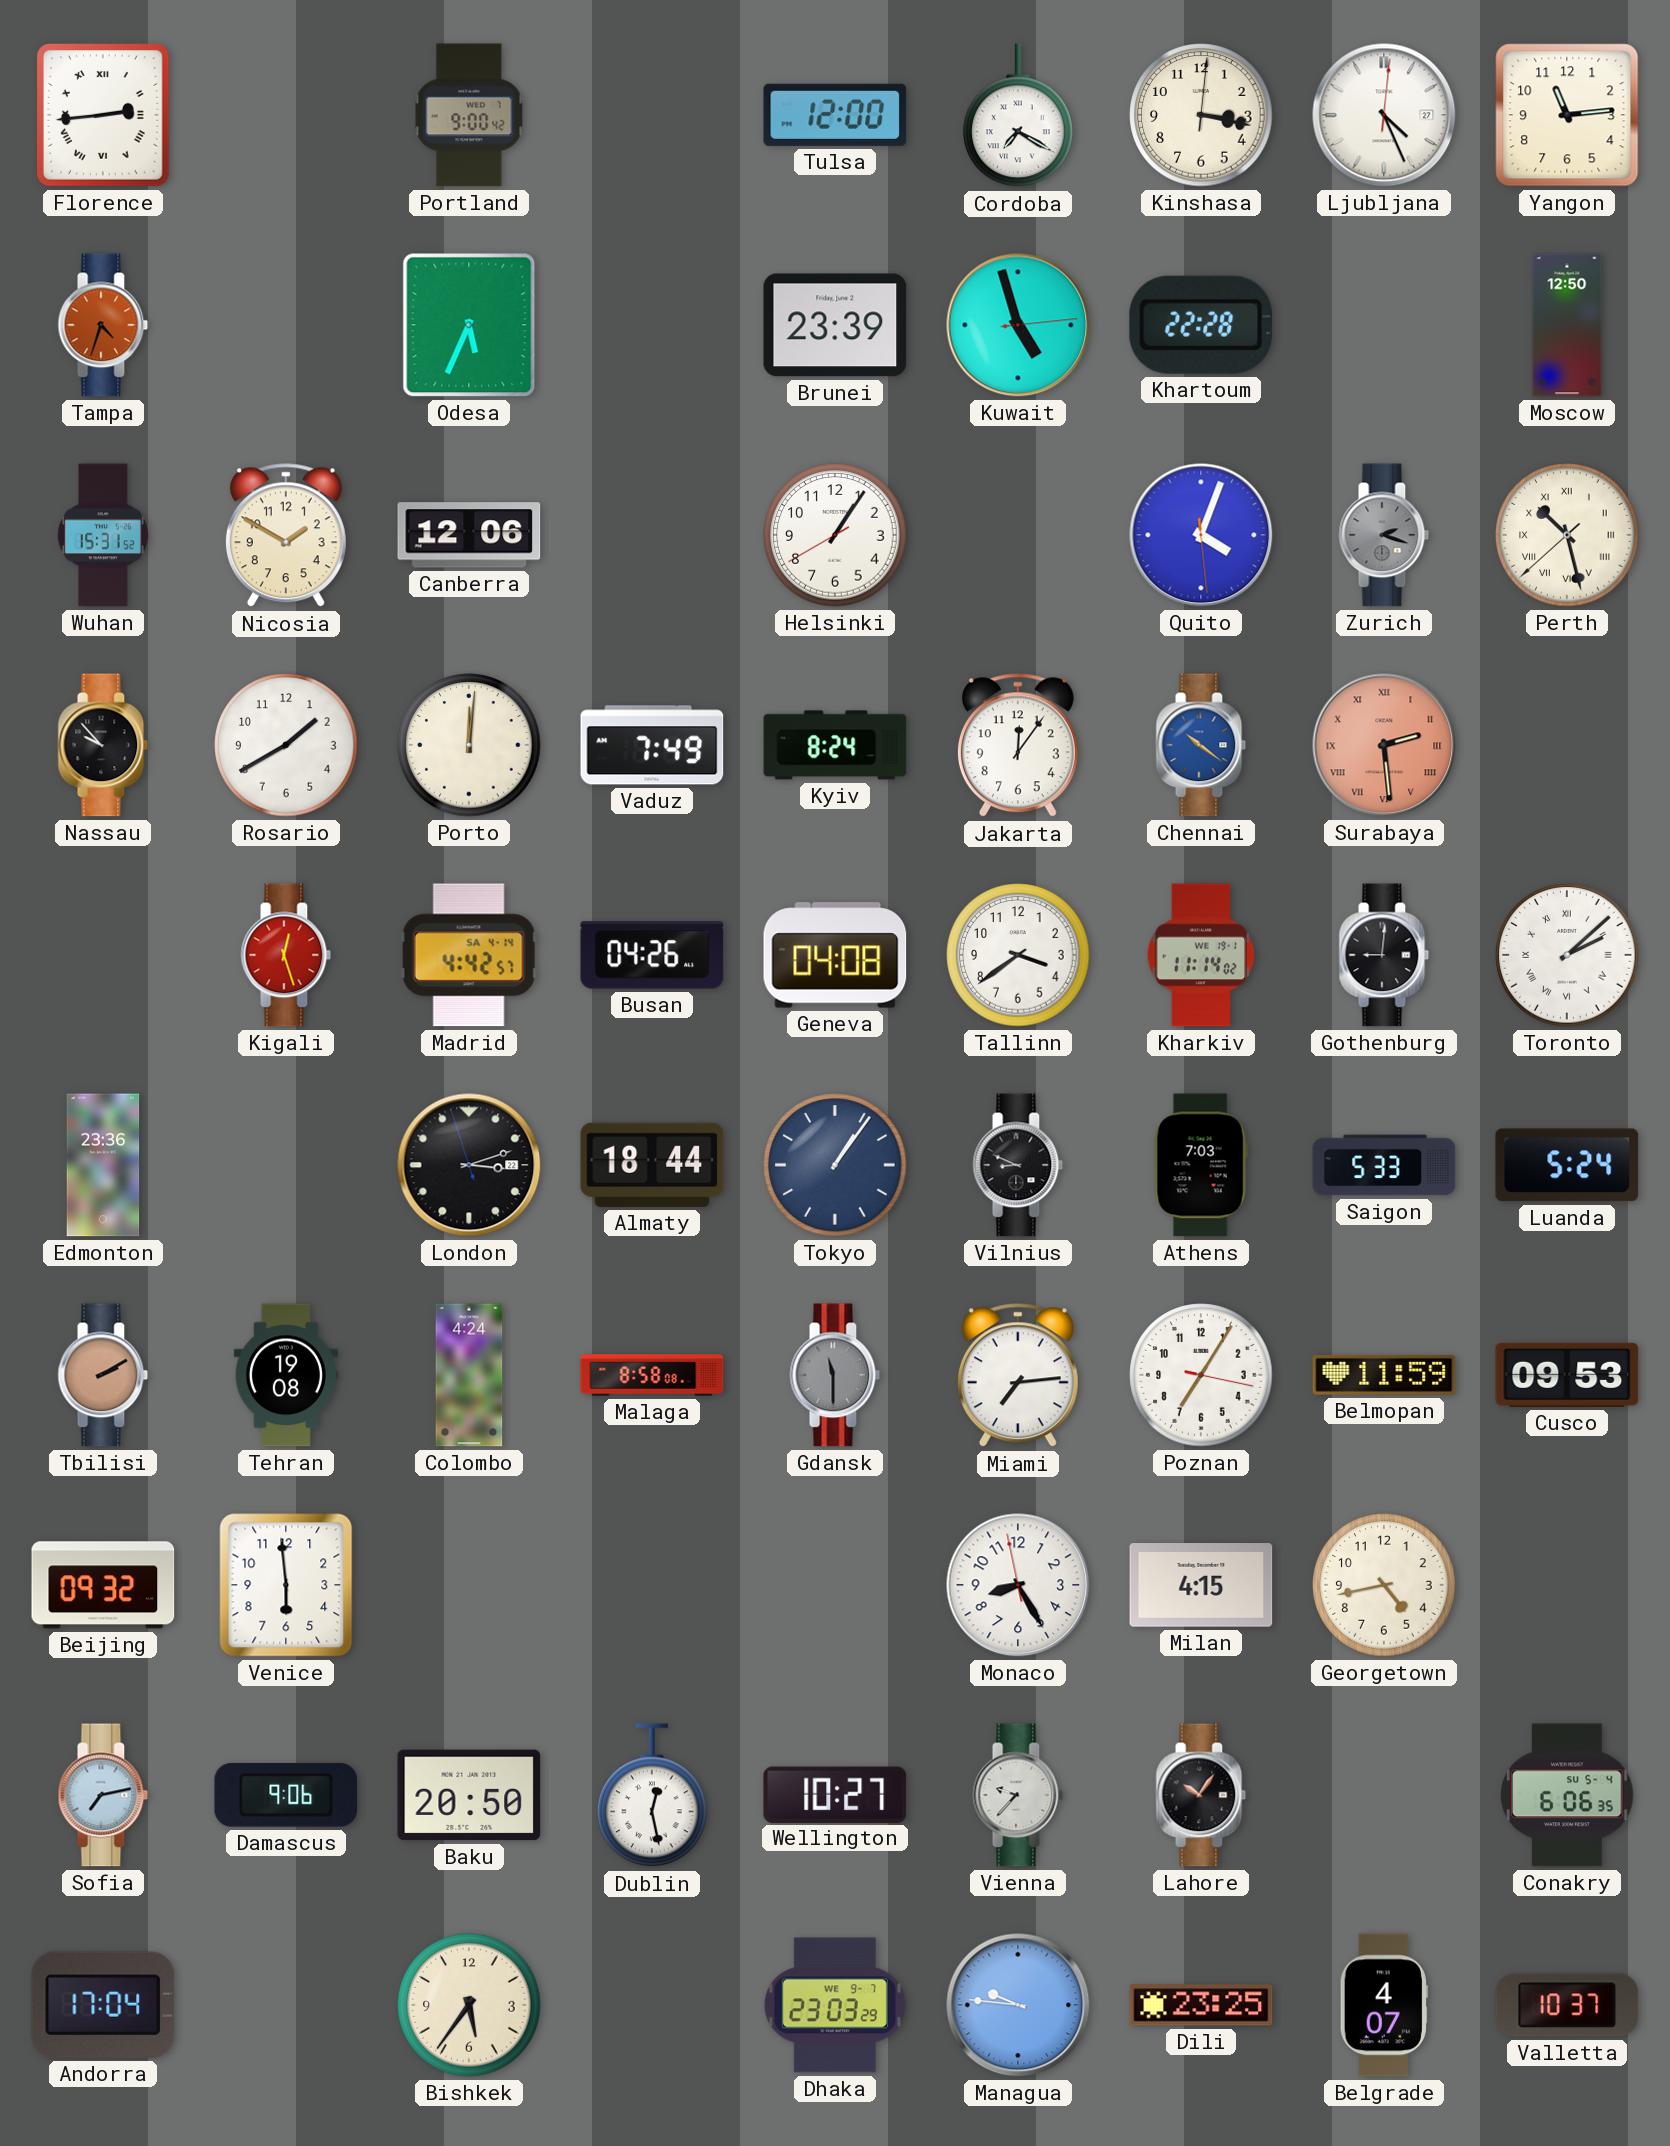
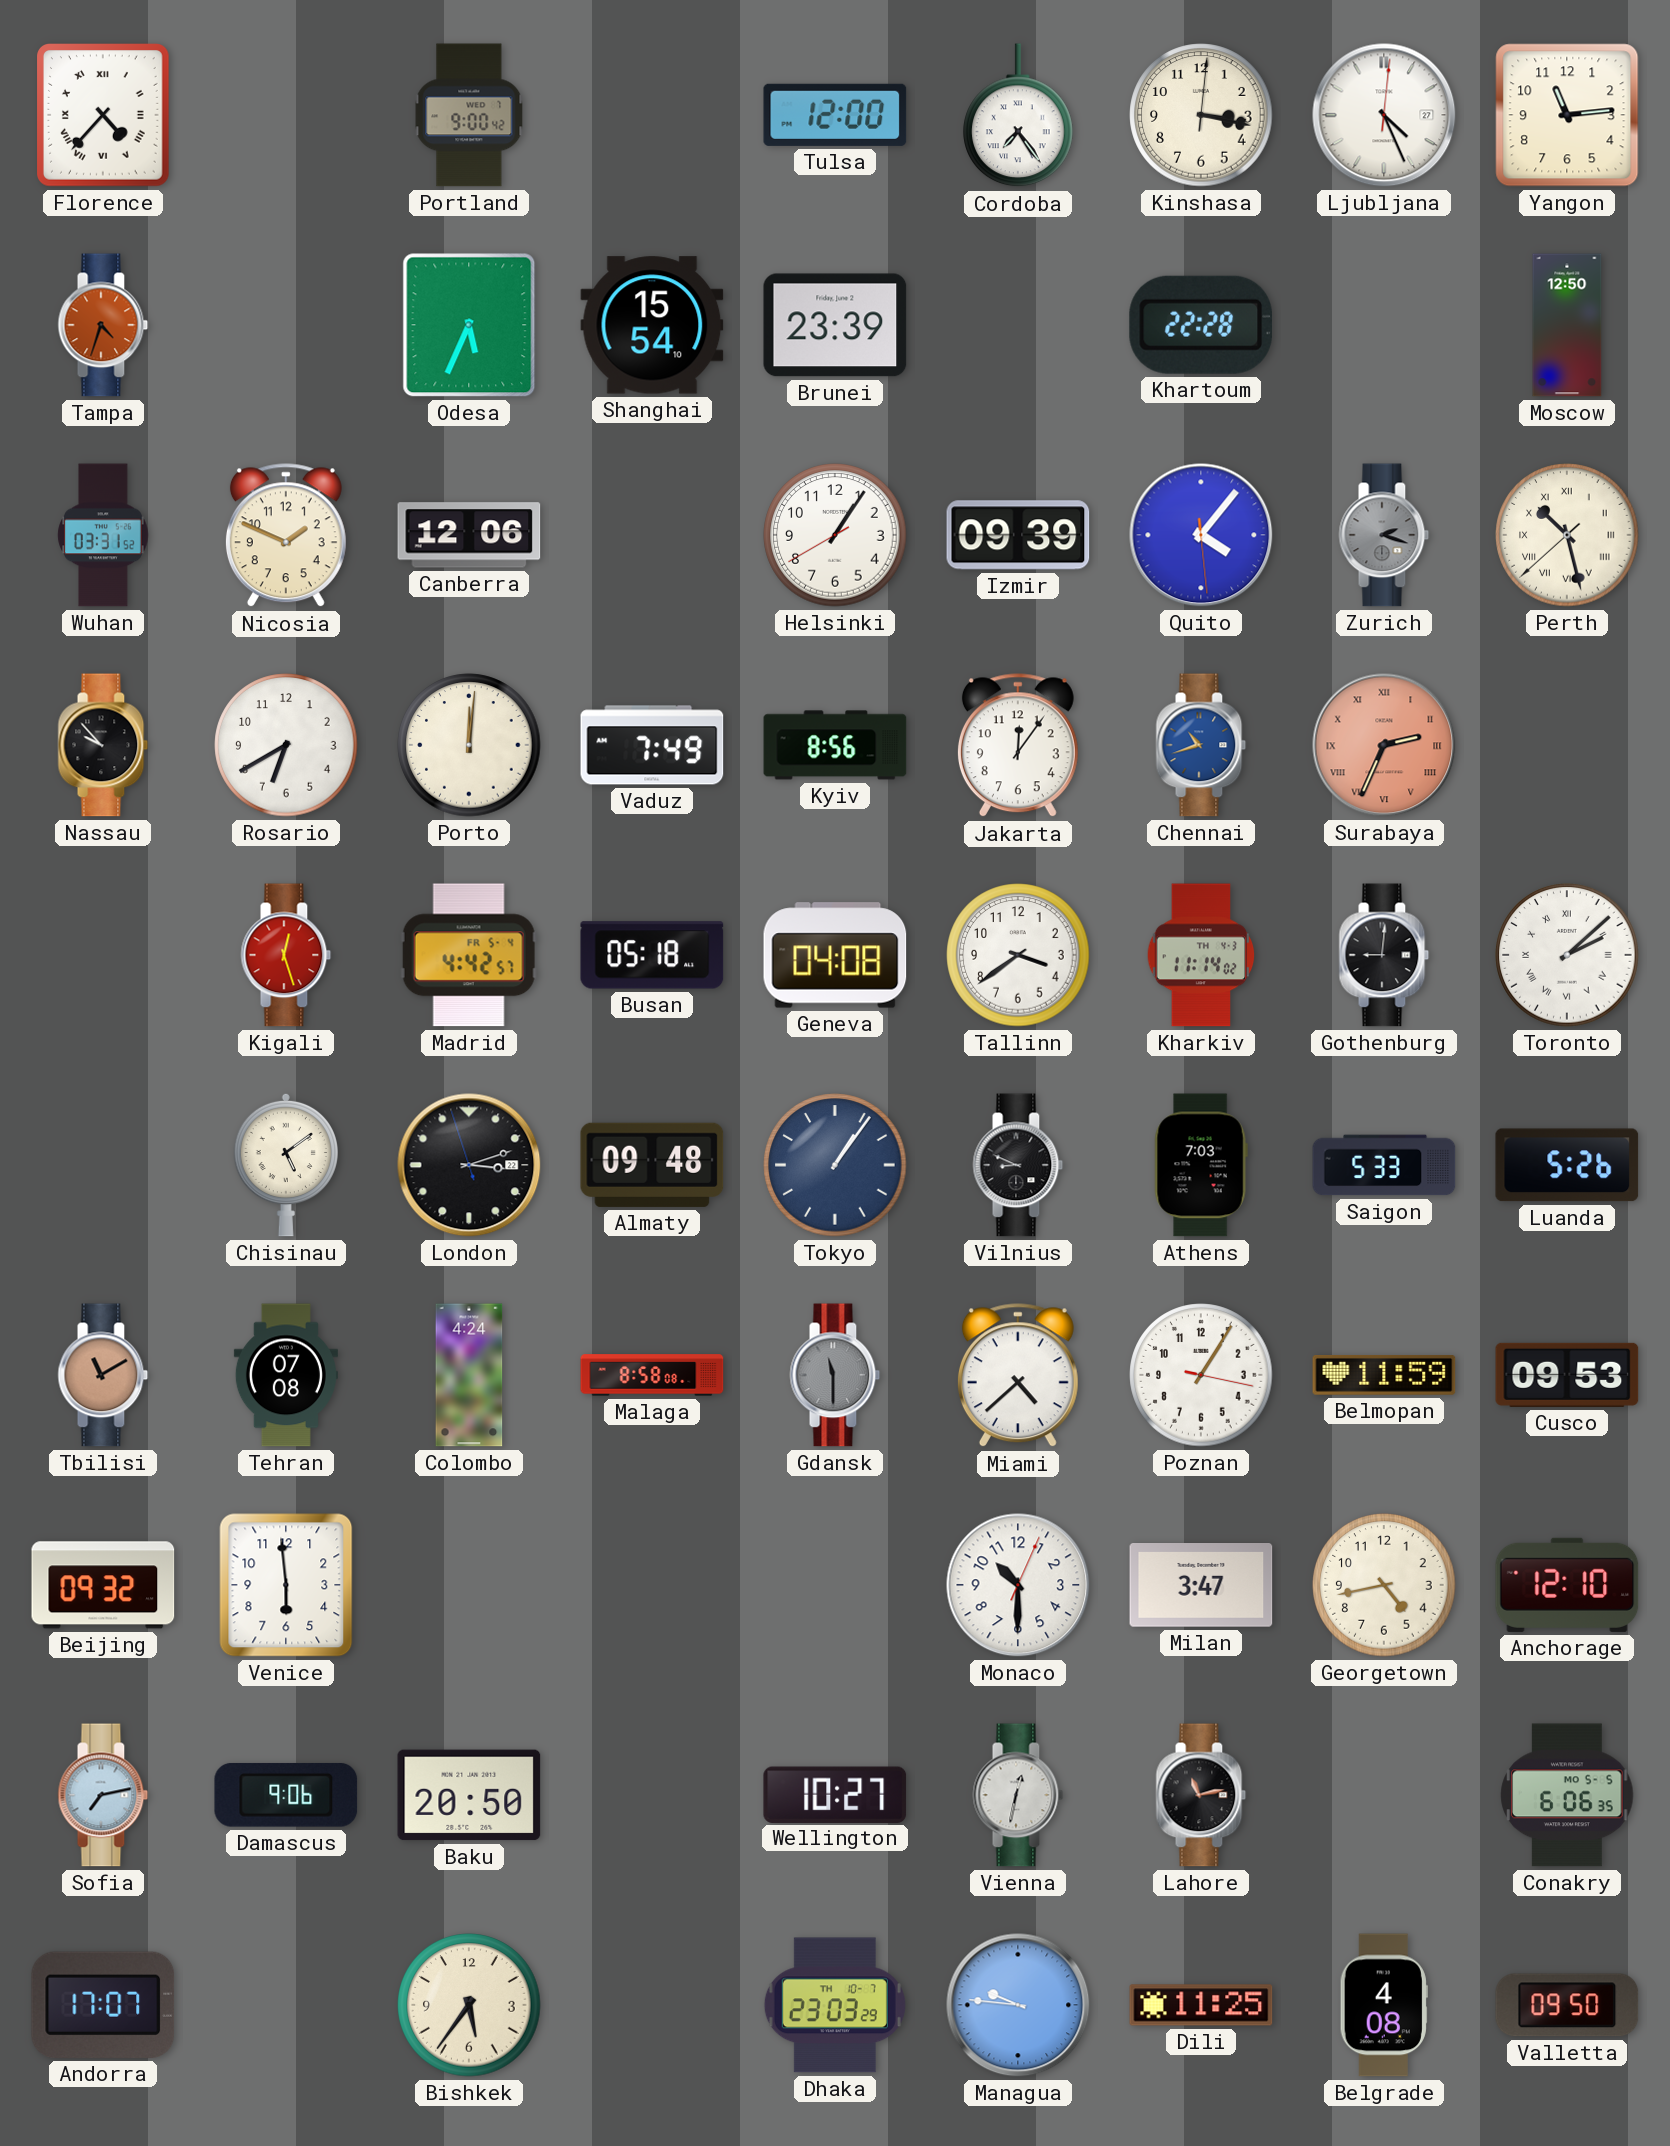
Florence: 2:44 -> 4:37 (104, 116)
Cordoba: 7:20 -> 7:24 (1018, 116)
Shanghai: none -> 15:54 (652, 325)
Kuwait: 4:57 -> none (1018, 325)
Wuhan: 15:31 -> 03:31 (103, 535)
Nicosia: 1:50 -> 1:49 (286, 536)
Izmir: none -> 09:39 (1018, 535)
Quito: 4:03 -> 4:06 (1201, 535)
Rosario: 1:40 -> 6:40 (286, 745)
Kyiv: 8:24 -> 8:56 (835, 745)
Chennai: 10:21 -> 10:42 (1201, 745)
Surabaya: 2:29 -> 2:34 (1384, 745)
Madrid date: SA 4-14 -> FR 5-4 (469, 955)
Busan: 04:26 -> 05:18 (652, 955)
Kharkiv date: WE 19-1 -> TH 4-3 (1201, 955)
Edmonton: 23:36 -> none (103, 1165)
Chisinau: none -> 5:09 (286, 1165)
Almaty: 18:44 -> 09:48 (652, 1165)
Luanda: 5:24 -> 5:26 (1567, 1165)
Tbilisi: 2:10 -> 11:10 (103, 1375)
Tehran: 19:08 -> 07:08 (286, 1375)
Miami: 7:14 -> 4:38 (1018, 1376)
Poznan: 7:05 -> 1:05 (1201, 1375)
Monaco: 8:24 -> 10:30 (1018, 1585)
Milan: 4:15 -> 3:47 (1201, 1586)
Anchorage: none -> 12:10 (1567, 1585)
Dublin: 12:28 -> none (652, 1796)
Vienna: 9:37 -> 12:32 (1018, 1795)
Lahore: 10:06 -> 11:13 (1201, 1795)
Conakry date: SU 5-4 -> MO 5-5 (1567, 1795)
Andorra: 17:04 -> 17:07 (103, 2005)
Dhaka date: WE 9-7 -> TH 10-7 (835, 2005)
Dili: 23:25 -> 11:25 (1201, 2005)
Belgrade: 4:07 -> 4:08 (1384, 2005)
Valletta: 10:37 -> 09:50 (1567, 2005)
